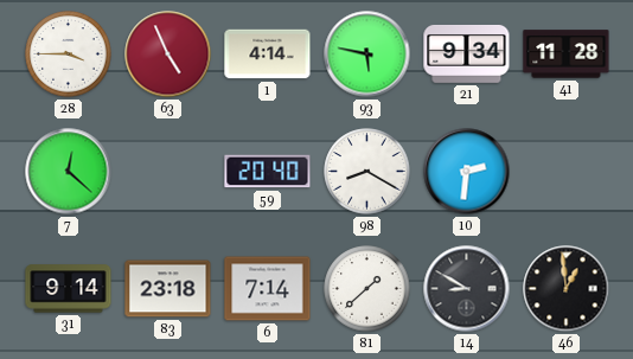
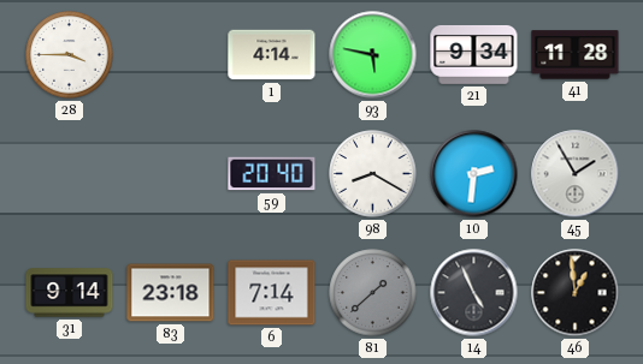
63: 4:56 -> none (168, 55)
7: 12:22 -> none (69, 172)
45: none -> 1:55 (576, 174)
81 dial: white -> grey (373, 293)
14: 8:50 -> 4:56 (474, 293)
